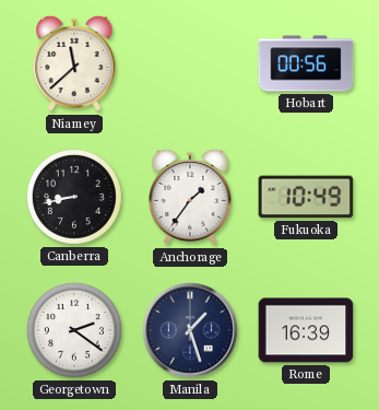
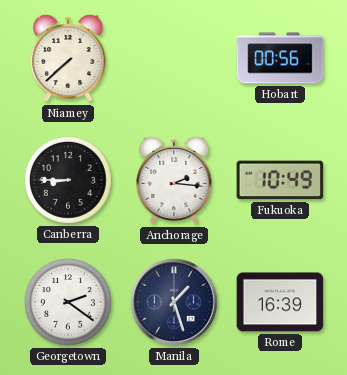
Niamey: 11:38 -> 7:38 (68, 58)
Canberra: 8:43 -> 8:45 (68, 180)
Anchorage: 1:36 -> 2:16 (174, 180)
